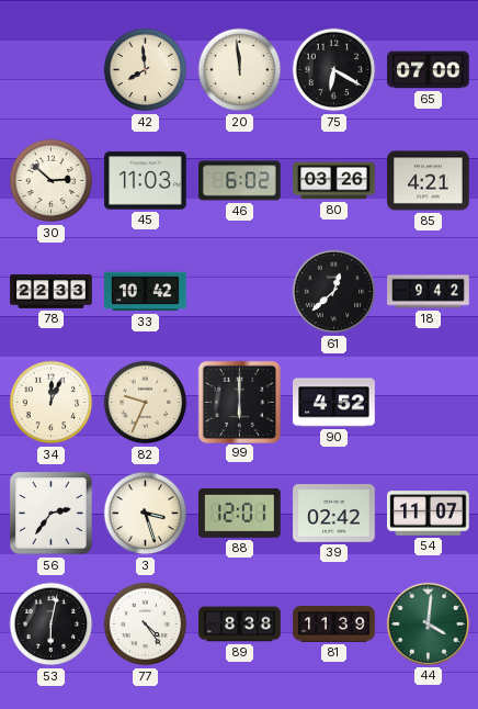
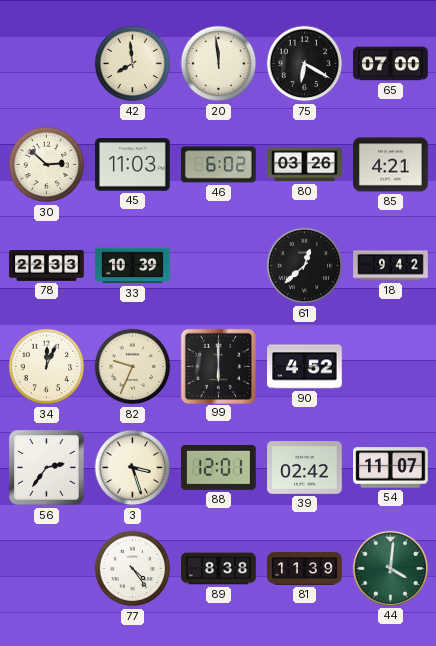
33: 10:42 -> 10:39 (133, 266)
53: 6:02 -> none (52, 624)
